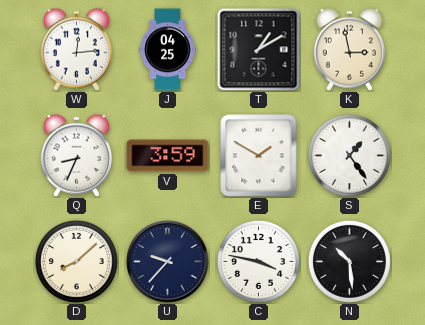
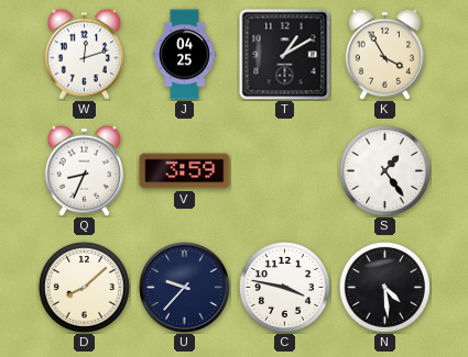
W: 12:14 -> 12:12 (84, 54)
K: 2:58 -> 3:55 (384, 54)
E: 1:50 -> none (259, 156)
N: 10:29 -> 4:29 (384, 287)
